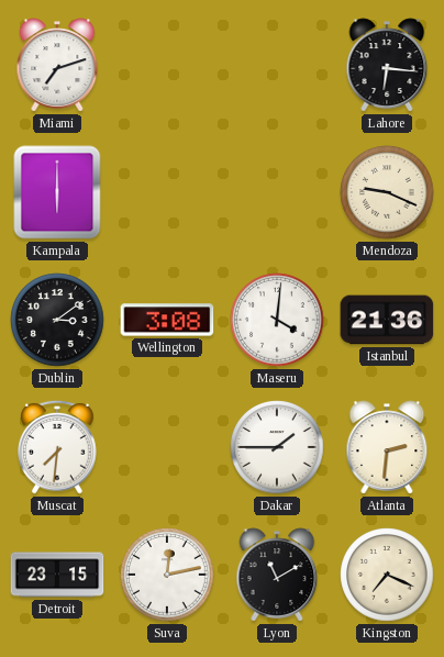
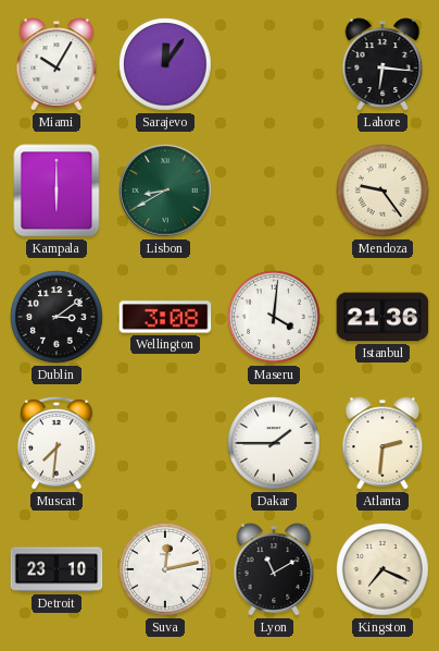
Miami: 7:12 -> 10:05 (57, 64)
Sarajevo: none -> 12:06 (165, 64)
Lisbon: none -> 8:40 (165, 191)
Mendoza: 9:19 -> 9:24 (382, 191)
Detroit: 23:15 -> 23:10 (57, 569)
